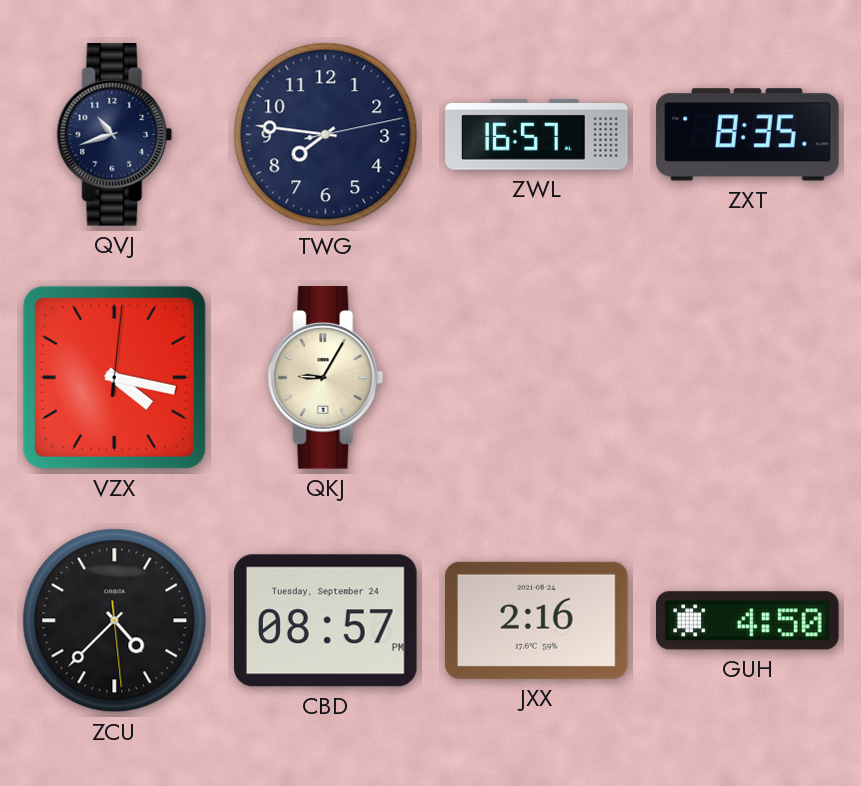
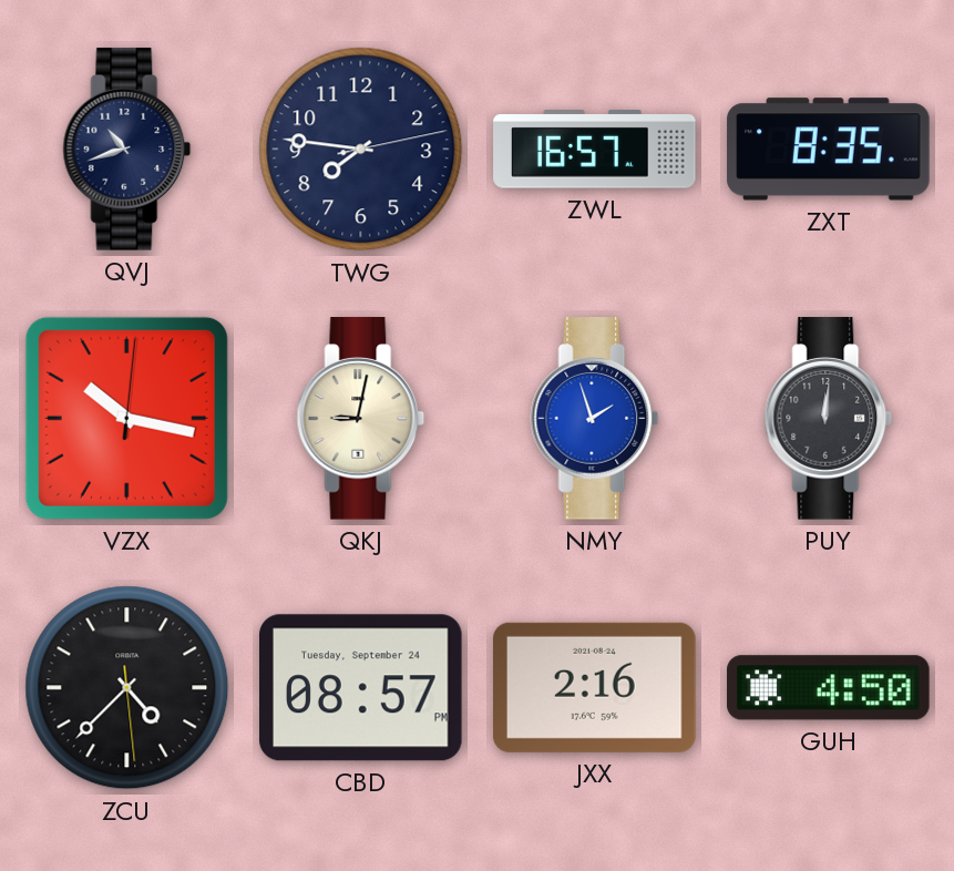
VZX: 4:17 -> 10:17 (126, 418)
QKJ: 9:05 -> 9:02 (361, 419)
NMY: none -> 1:57 (595, 419)
PUY: none -> 12:01 (829, 419)
